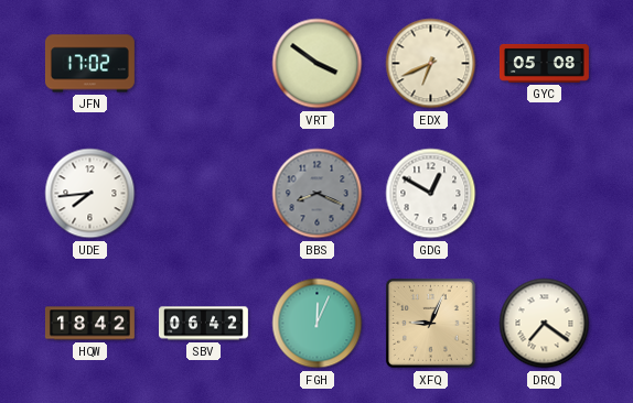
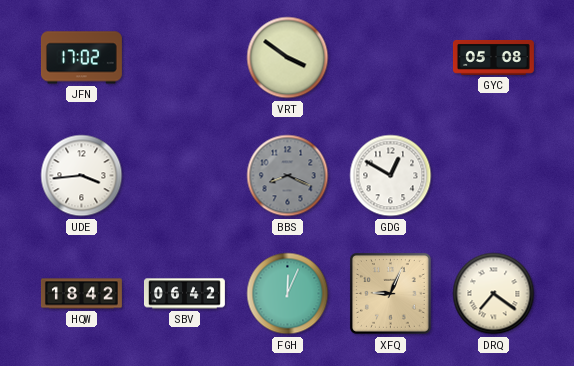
EDX: 6:41 -> none (431, 64)
UDE: 7:44 -> 3:44 (82, 176)
